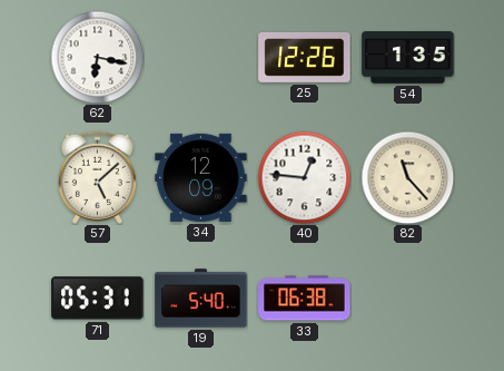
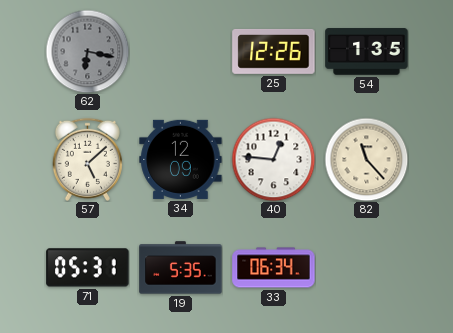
62 dial: white -> grey (87, 51)
19: 5:40 -> 5:35 (181, 268)
33: 06:38 -> 06:34 (274, 268)
